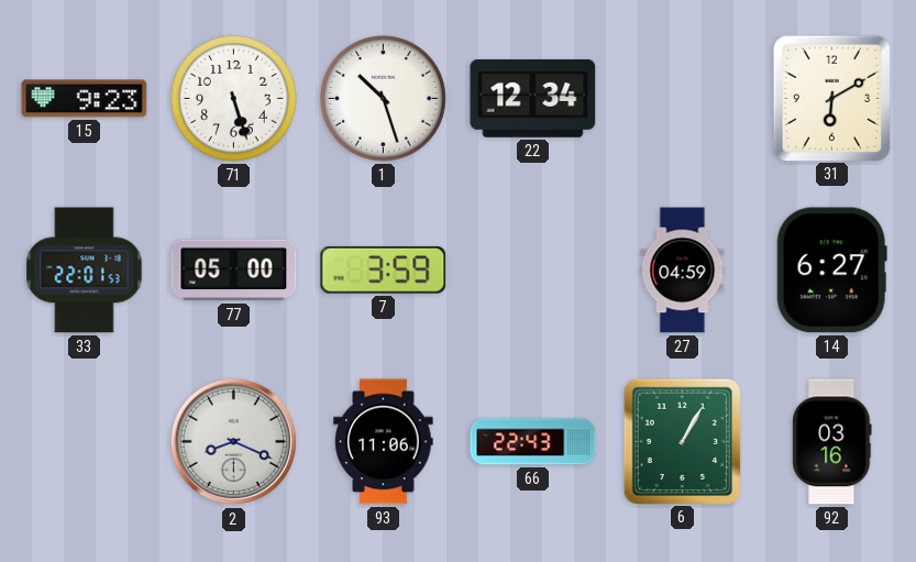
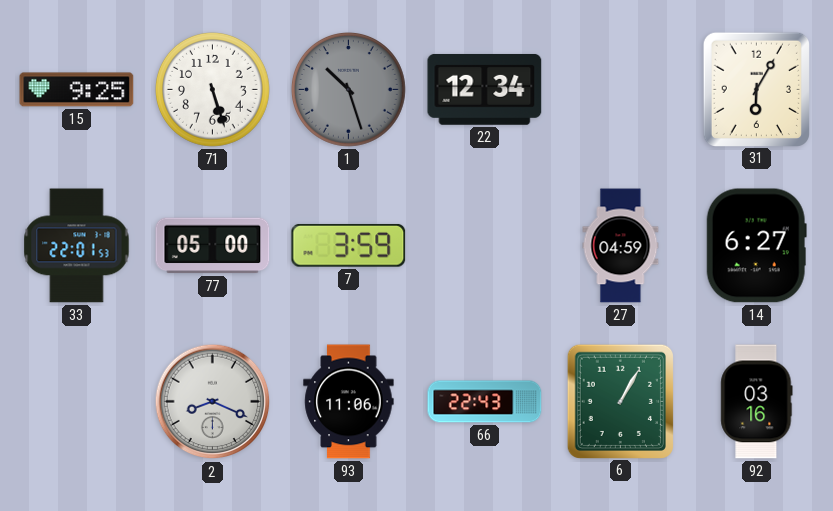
15: 9:23 -> 9:25 (77, 90)
1 dial: white -> grey (348, 89)
31: 6:10 -> 6:05 (756, 89)
